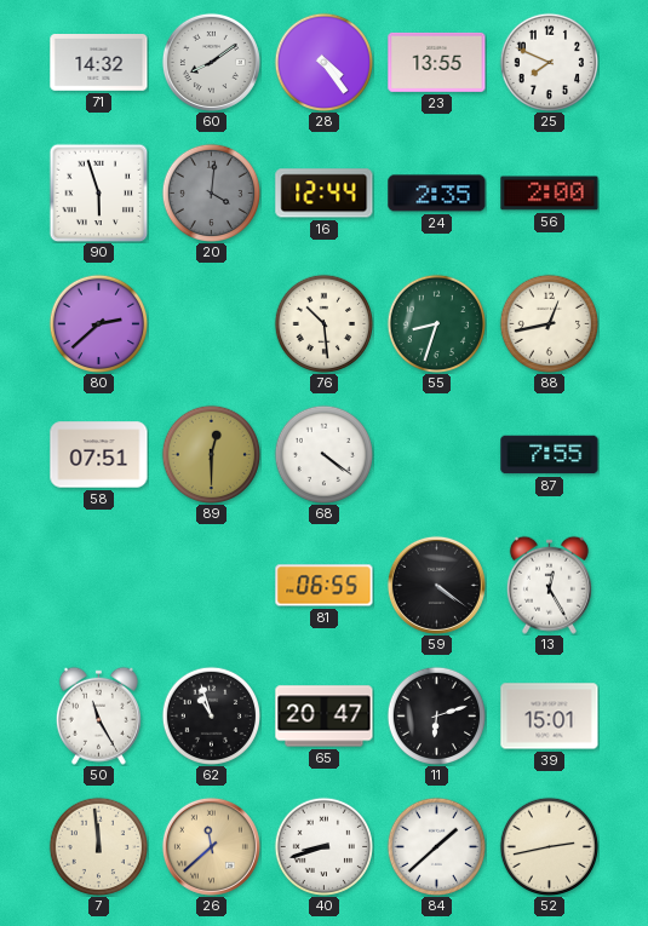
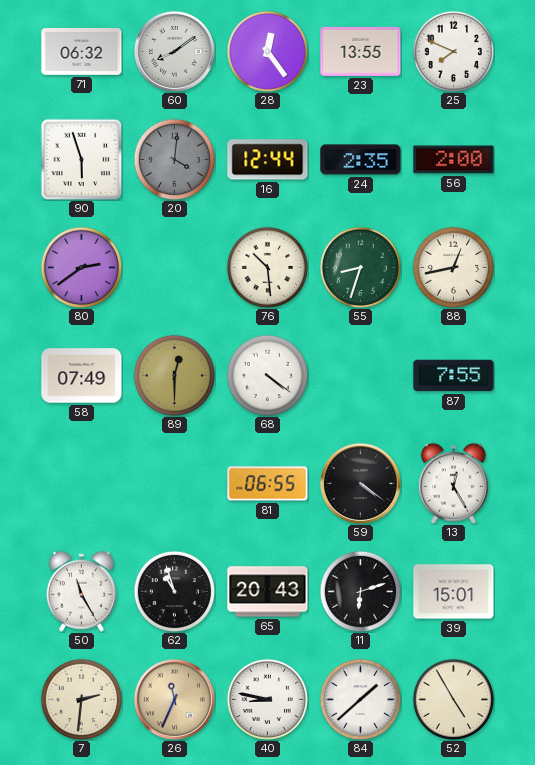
71: 14:32 -> 06:32 (82, 52)
28: 4:24 -> 12:24 (267, 51)
80: 2:38 -> 2:39 (81, 267)
58: 07:51 -> 07:49 (82, 376)
65: 20:47 -> 20:43 (268, 592)
7: 11:59 -> 2:31 (81, 699)
26: 11:38 -> 11:34 (174, 699)
40: 8:42 -> 8:47 (267, 699)
52: 2:43 -> 4:55 (453, 699)
